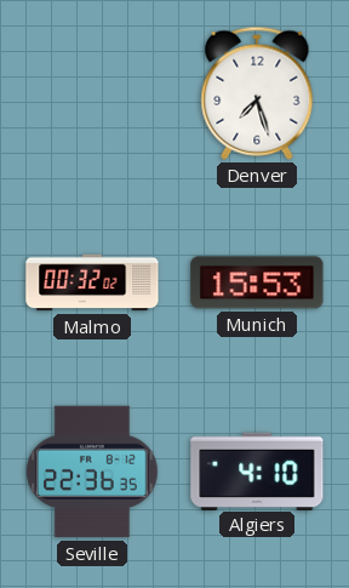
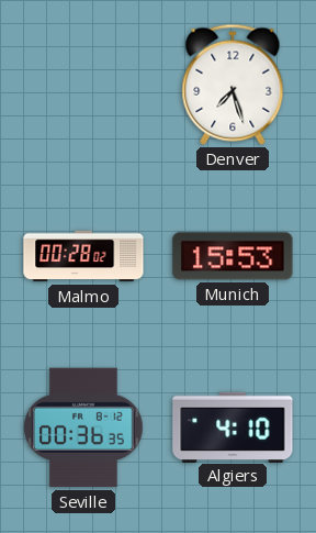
Malmo: 00:32 -> 00:28 (83, 256)
Seville: 22:36 -> 00:36 (83, 427)
